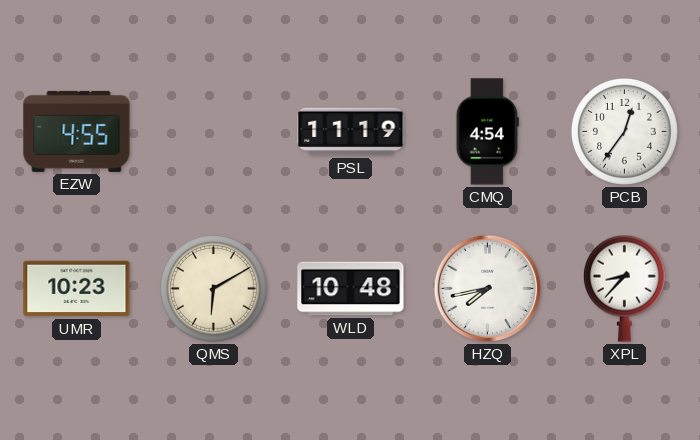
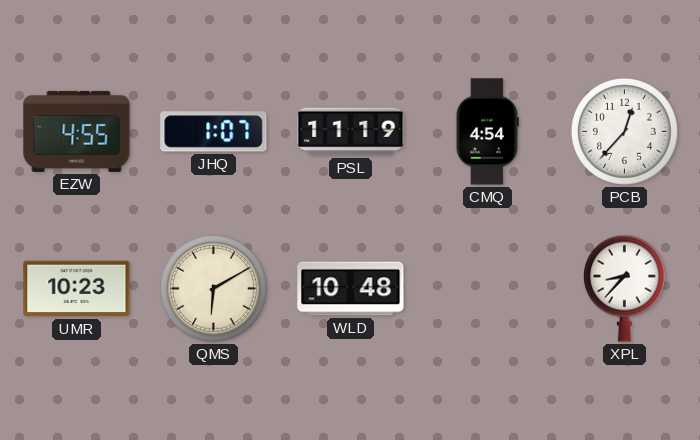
JHQ: none -> 1:07 (214, 132)
PCB: 12:36 -> 12:37 (624, 131)
HZQ: 7:43 -> none (487, 288)
